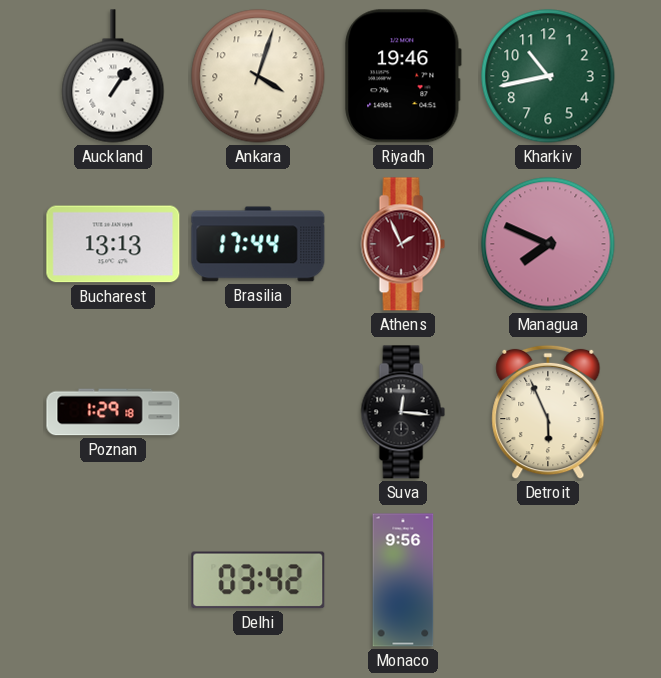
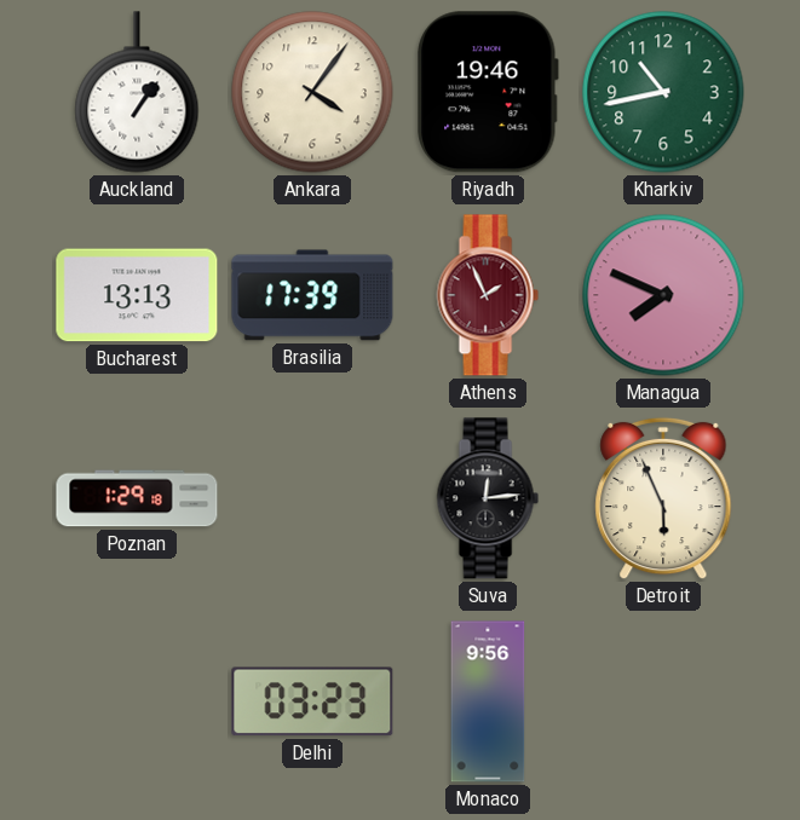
Ankara: 4:03 -> 4:06 (312, 92)
Brasilia: 17:44 -> 17:39 (312, 295)
Suva: 12:16 -> 12:14 (488, 498)
Delhi: 03:42 -> 03:23 (312, 701)
